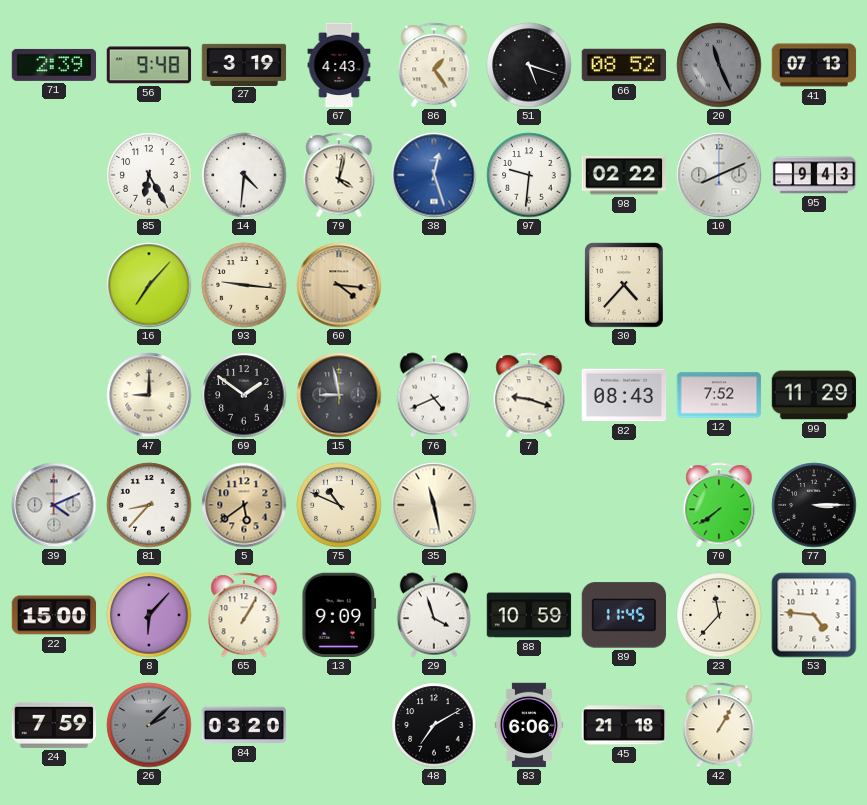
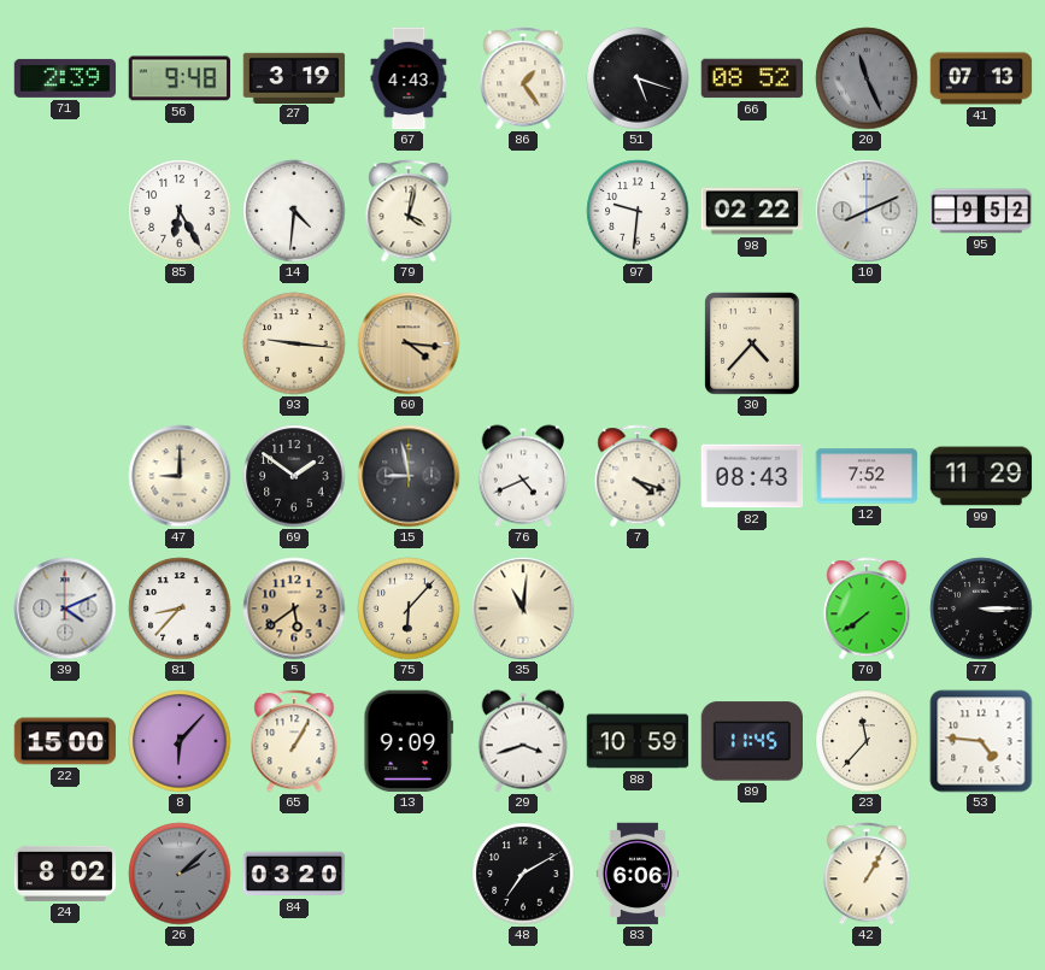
38: 12:27 -> none (434, 175)
95: 9:43 -> 9:52 (981, 211)
16: 7:07 -> none (149, 285)
7: 9:18 -> 4:18 (638, 476)
75: 10:49 -> 6:07 (409, 609)
35: 11:28 -> 11:01 (523, 609)
29: 3:57 -> 3:42 (522, 741)
24: 7:59 -> 8:02 (65, 874)
45: 21:18 -> none (624, 725)
